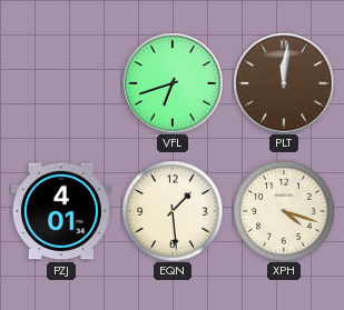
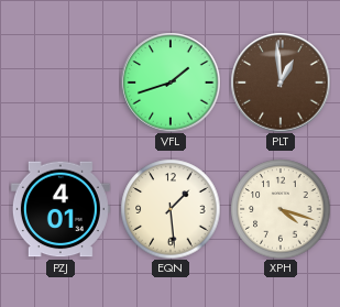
VFL: 6:42 -> 1:42 (171, 83)
PLT: 12:01 -> 12:59 (281, 83)
